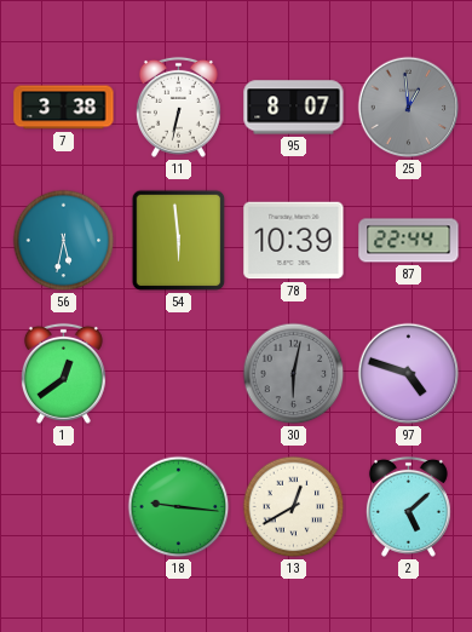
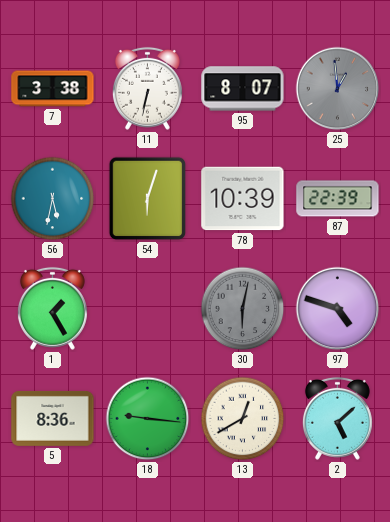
54: 5:59 -> 6:03 (148, 199)
87: 22:44 -> 22:39 (338, 199)
1: 12:39 -> 1:25 (52, 308)
5: none -> 8:36 (53, 418)
